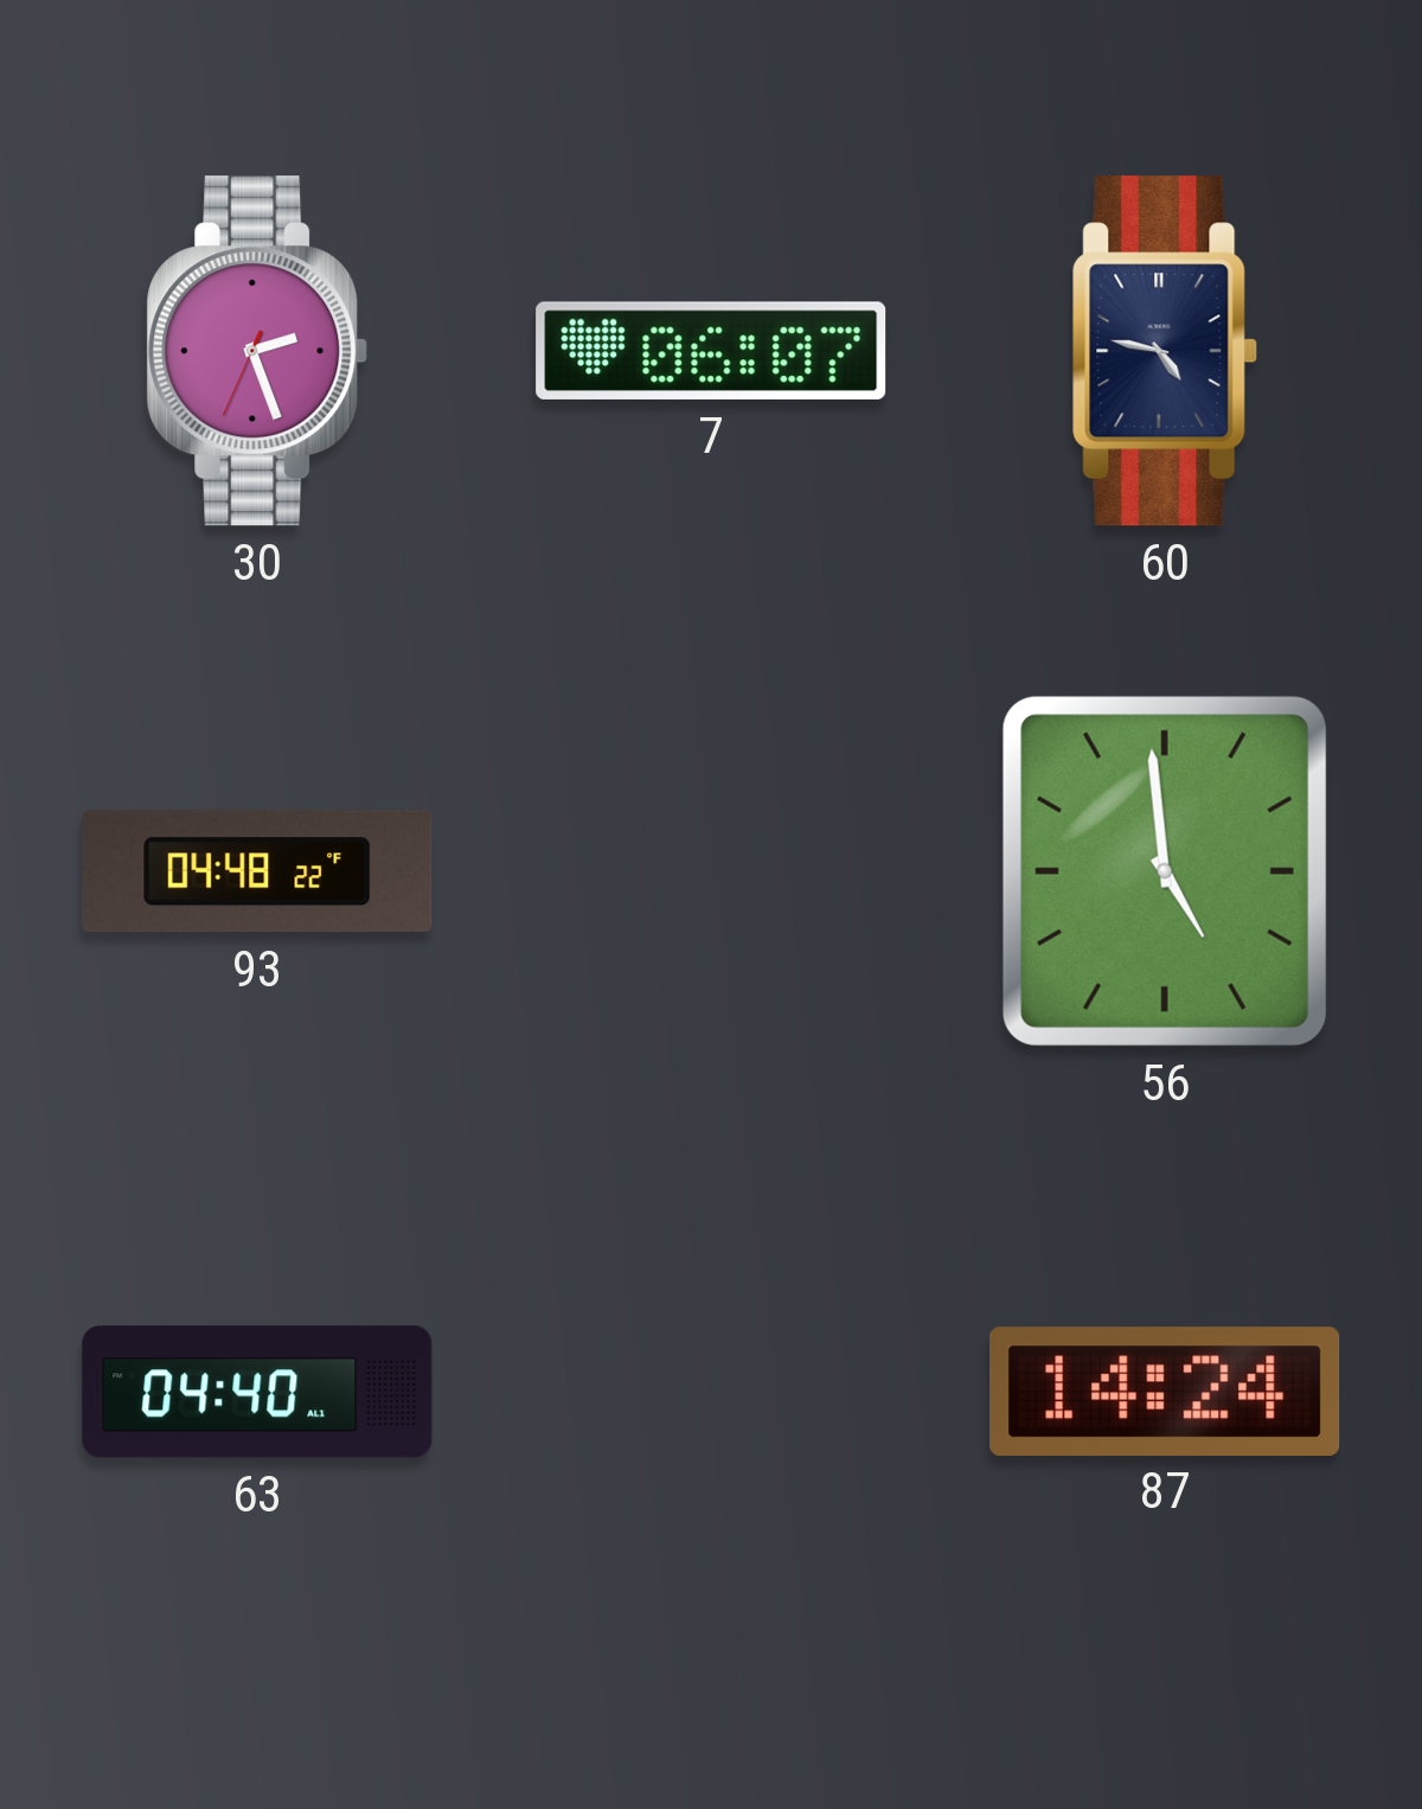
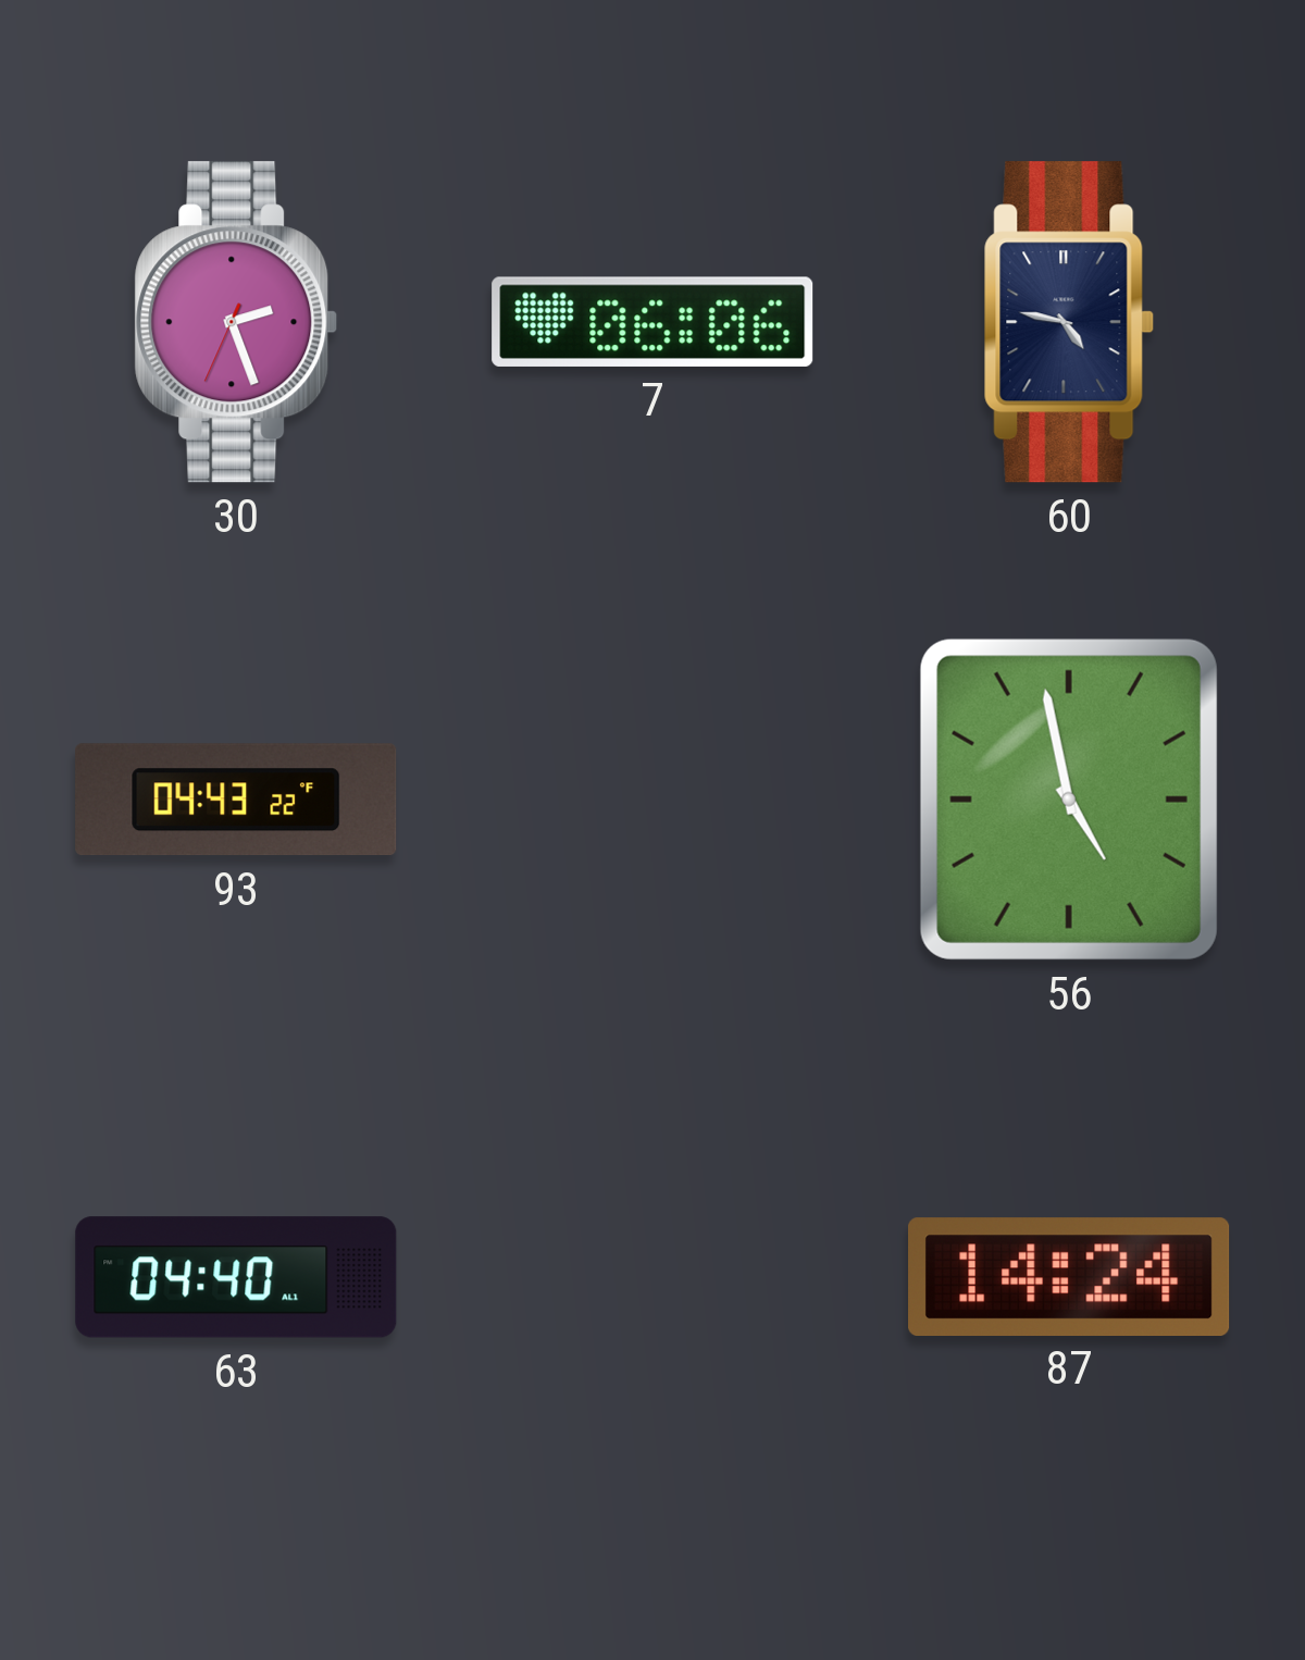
7: 06:07 -> 06:06 (652, 322)
93: 04:48 -> 04:43 (236, 800)
56: 4:59 -> 4:58 (1069, 800)
